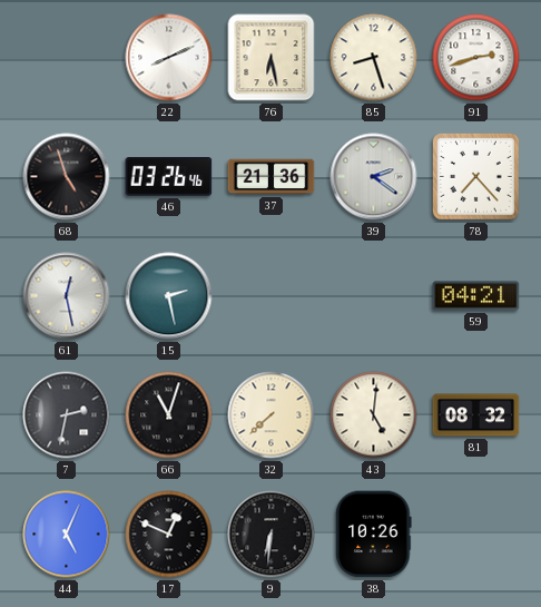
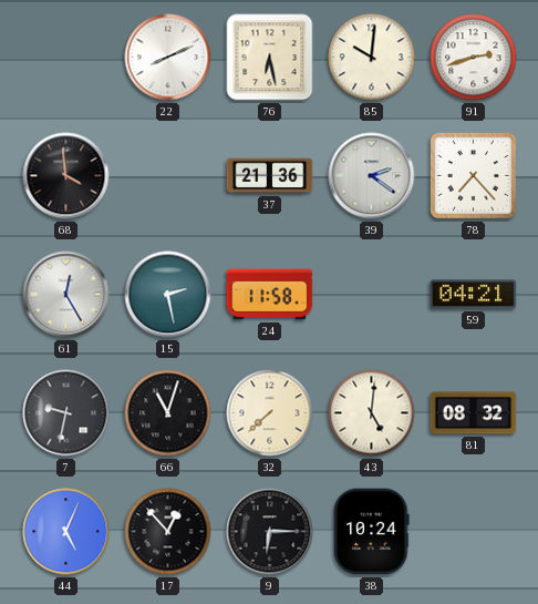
85: 8:27 -> 10:01 (372, 58)
68: 4:57 -> 3:59 (66, 176)
46: 03:26 -> none (169, 177)
61: 12:28 -> 12:25 (66, 295)
24: none -> 11:58 (270, 295)
7: 2:32 -> 9:32 (66, 413)
17: 12:49 -> 12:53 (168, 532)
9: 6:31 -> 6:15 (270, 532)
38: 10:26 -> 10:24 (372, 532)
